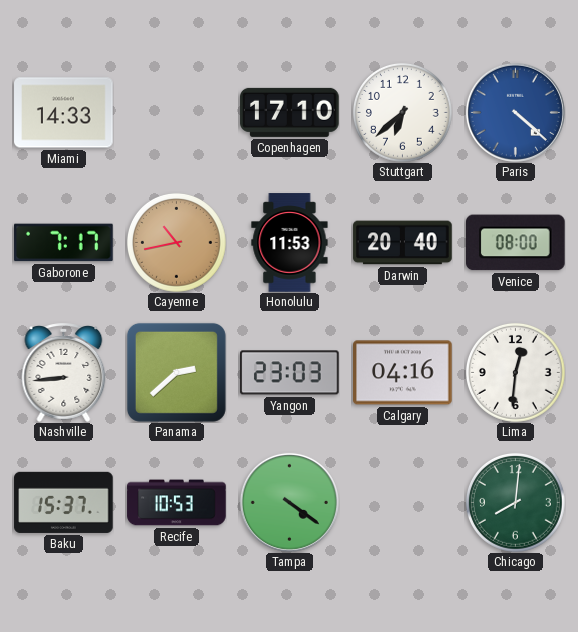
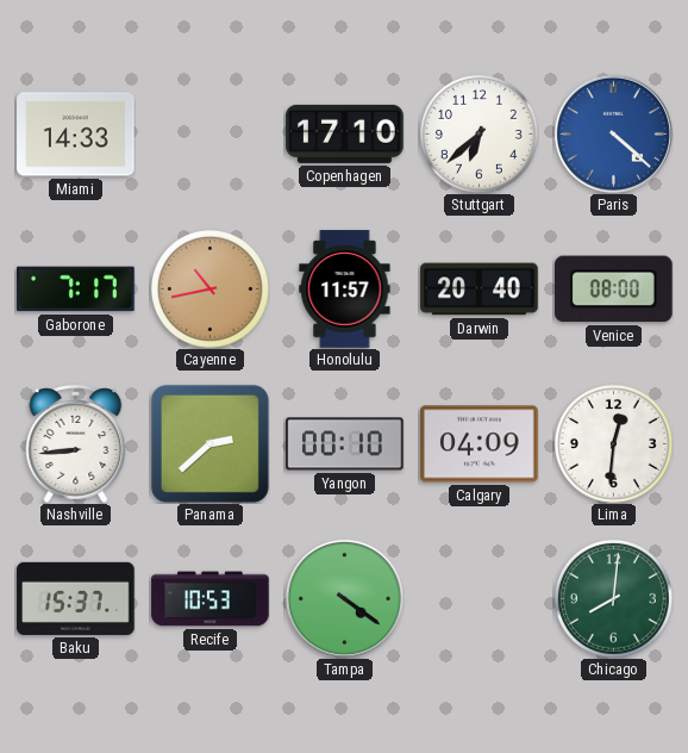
Honolulu: 11:53 -> 11:57 (345, 290)
Yangon: 23:03 -> 00:10 (345, 444)
Calgary: 04:16 -> 04:09 (480, 444)
